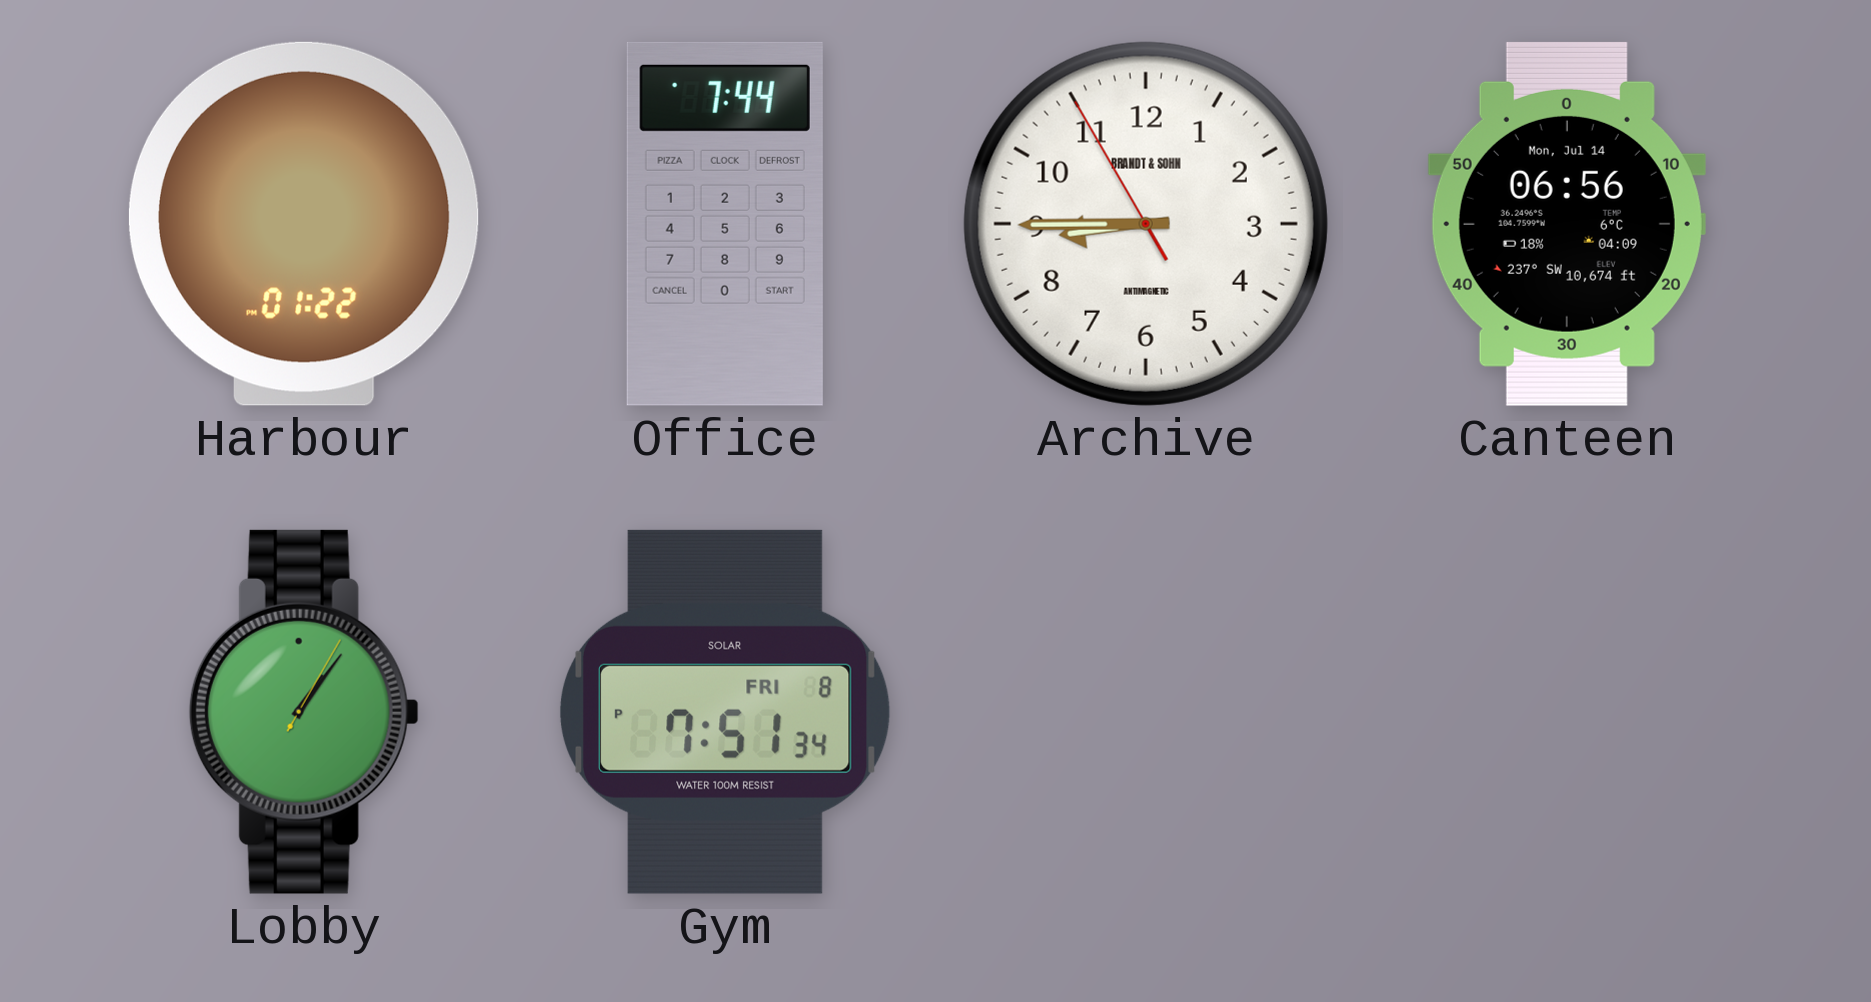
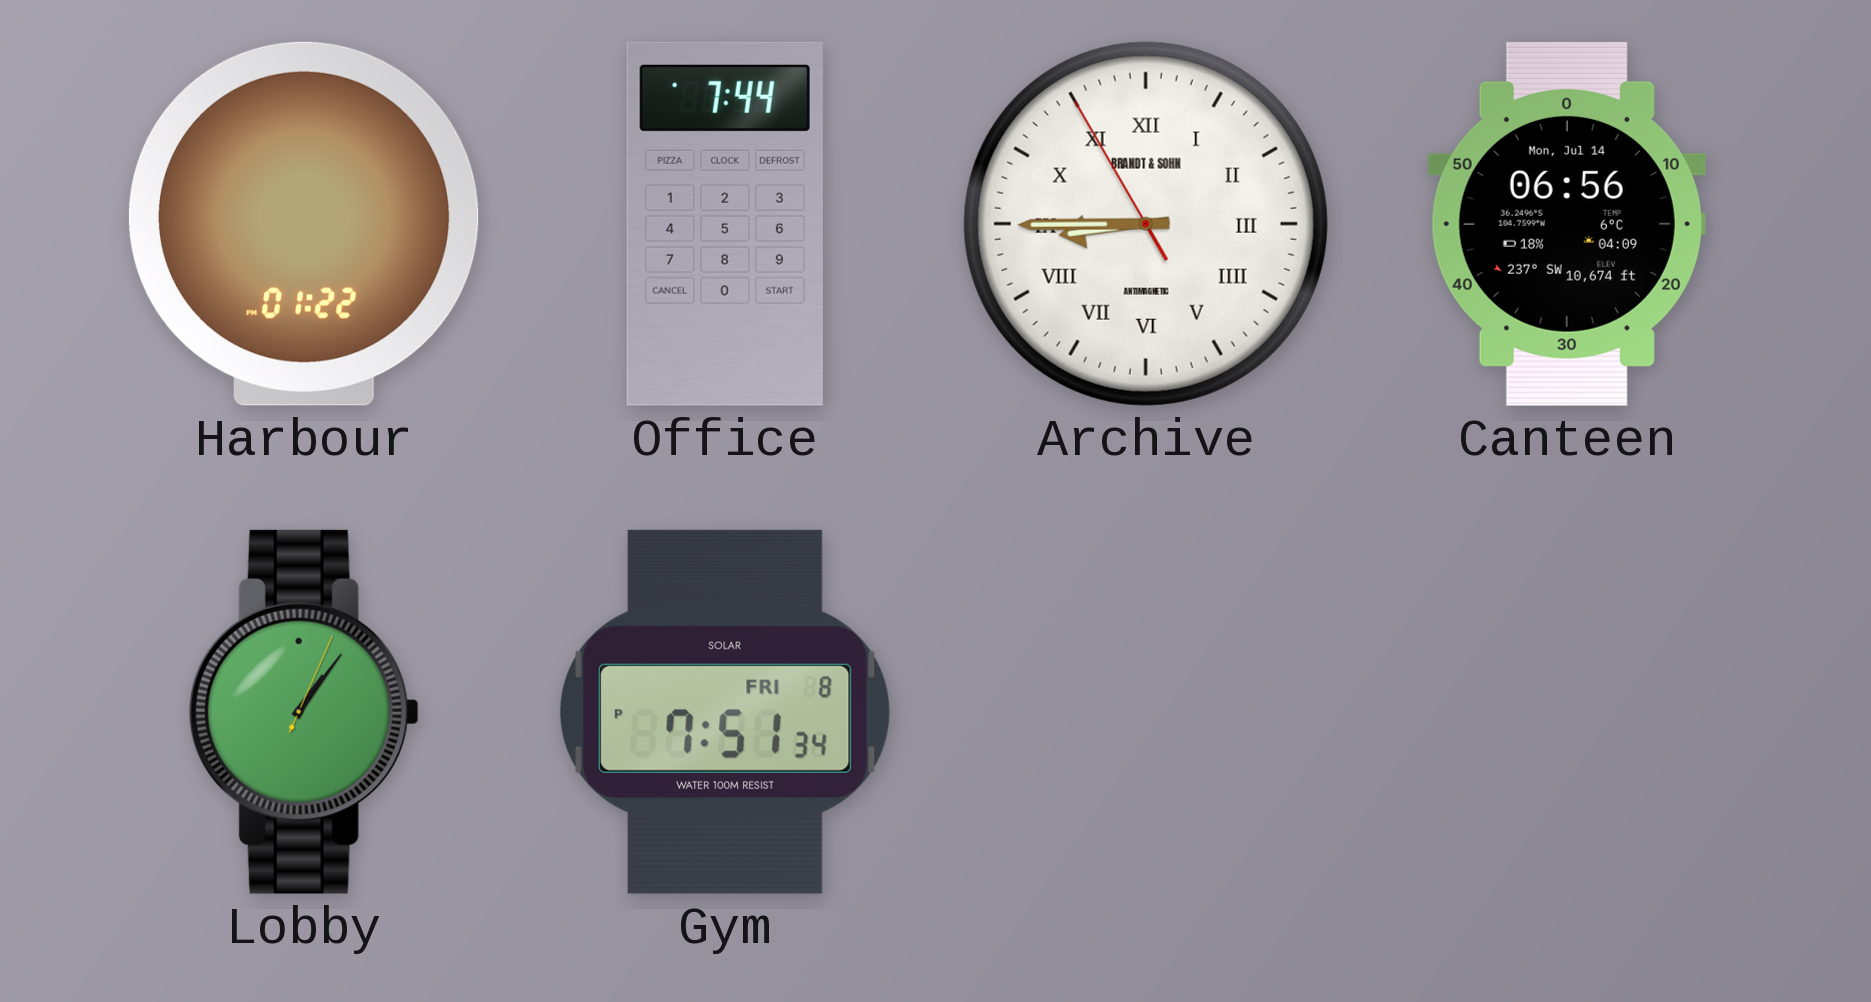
Archive numerals: Arabic -> Roman (1146, 224)
Lobby: 1:06:05 -> 1:06:04 (304, 712)
